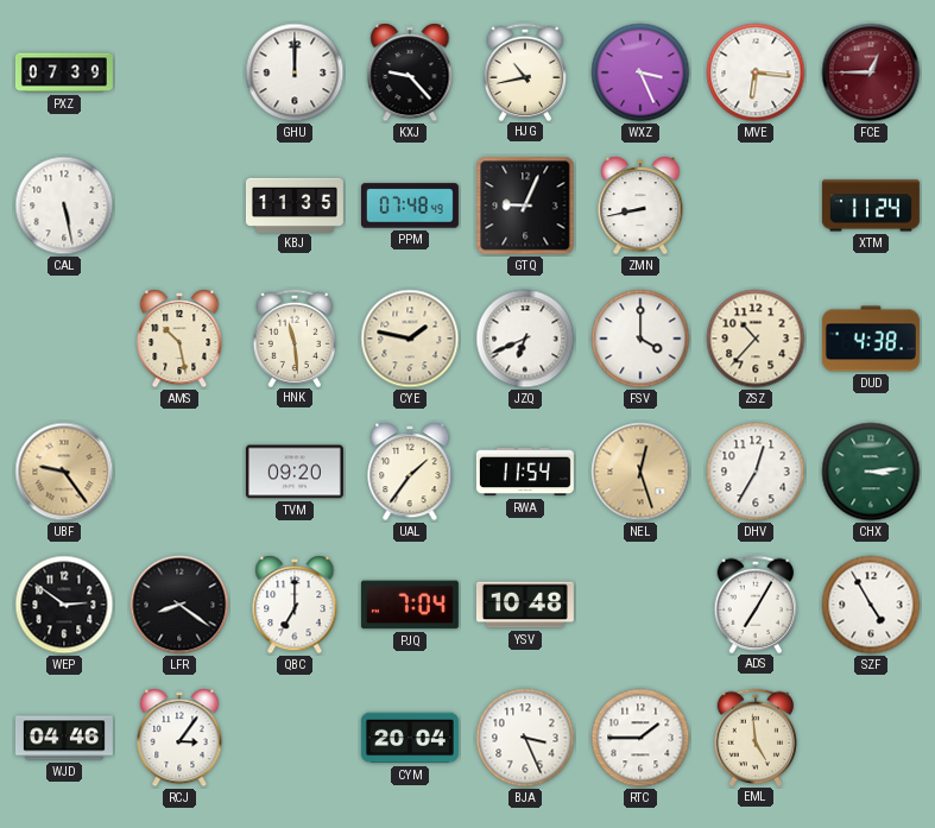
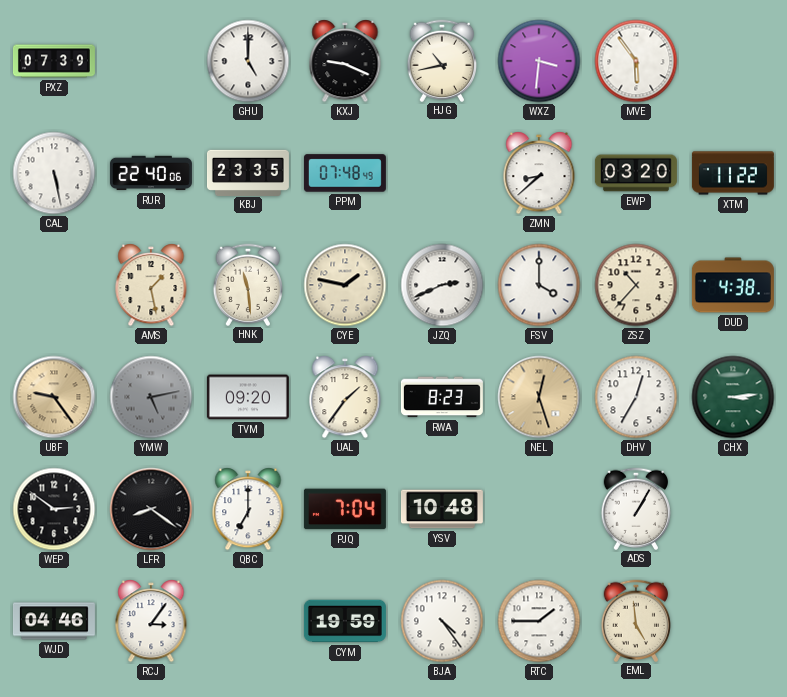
GHU: 12:00 -> 5:00 (248, 61)
KXJ: 9:23 -> 9:19 (345, 61)
WXZ: 3:26 -> 3:31 (539, 61)
MVE: 6:16 -> 5:54 (636, 61)
FCE: 12:45 -> none (871, 72)
RUR: none -> 22:40 (151, 173)
KBJ: 11:35 -> 23:35 (248, 172)
GTQ: 9:04 -> none (525, 206)
ZMN: 8:43 -> 8:38 (539, 173)
EWP: none -> 03:20 (636, 173)
XTM: 11:24 -> 11:22 (733, 173)
AMS: 10:28 -> 1:28 (151, 285)
JZQ: 6:41 -> 2:41 (442, 285)
YMW: none -> 5:13 (151, 397)
RWA: 11:54 -> 8:23 (442, 397)
ADS: 7:05 -> 1:05 (636, 508)
SZF: 4:55 -> none (871, 605)
CYM: 20:04 -> 19:59 (345, 621)
BJA: 3:26 -> 4:24 (442, 621)
